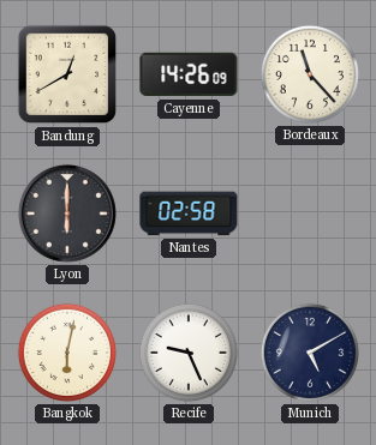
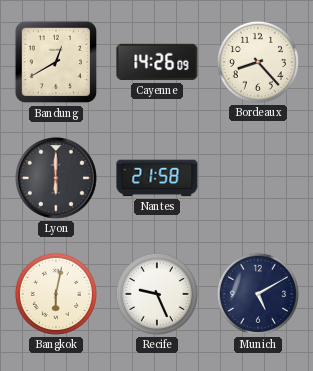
Bordeaux: 11:23 -> 8:23 (258, 62)
Nantes: 02:58 -> 21:58 (157, 178)
